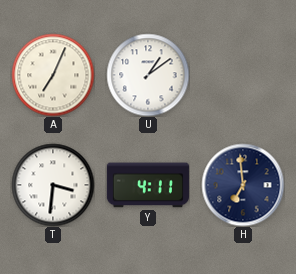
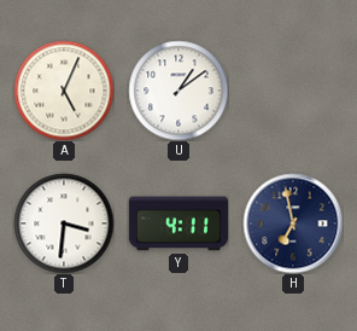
A: 7:04 -> 5:04 (64, 91)
H: 6:59 -> 6:58 (293, 223)
